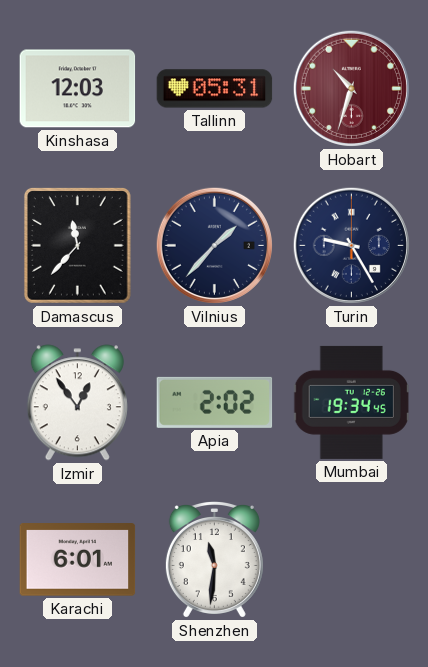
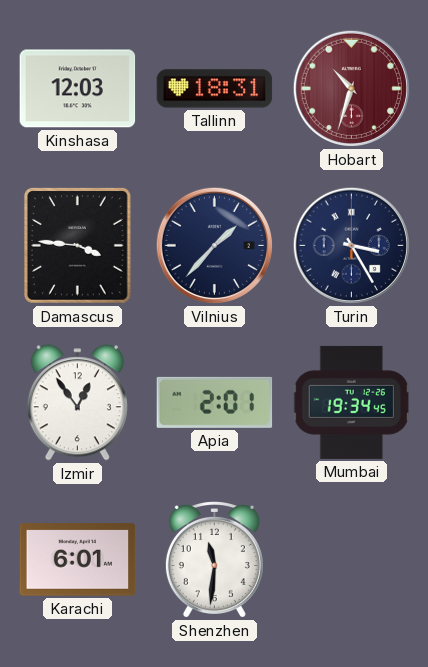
Tallinn: 05:31 -> 18:31 (215, 89)
Damascus: 11:37 -> 3:46 (77, 245)
Turin: 9:25 -> 3:25 (351, 245)
Apia: 2:02 -> 2:01 (215, 402)
